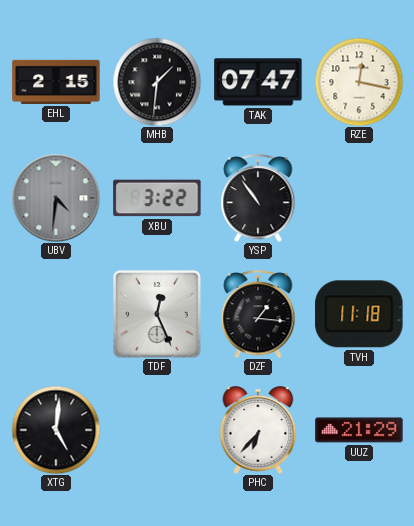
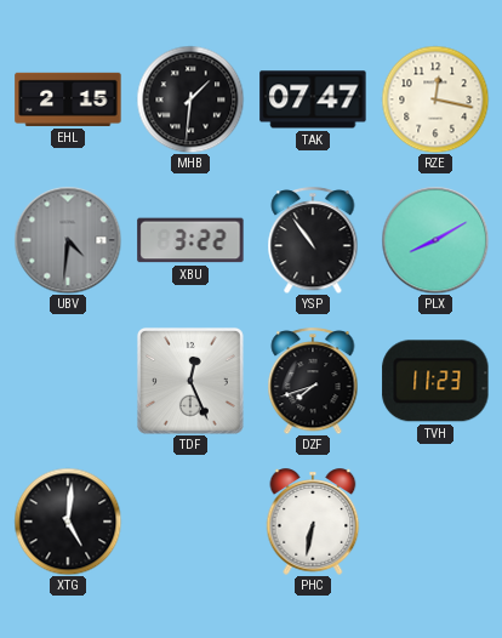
PLX: none -> 8:10 (435, 240)
DZF: 1:16 -> 7:42 (313, 381)
TVH: 11:18 -> 11:23 (435, 381)
PHC: 6:37 -> 6:32 (313, 522)
UUZ: 21:29 -> none (359, 430)
